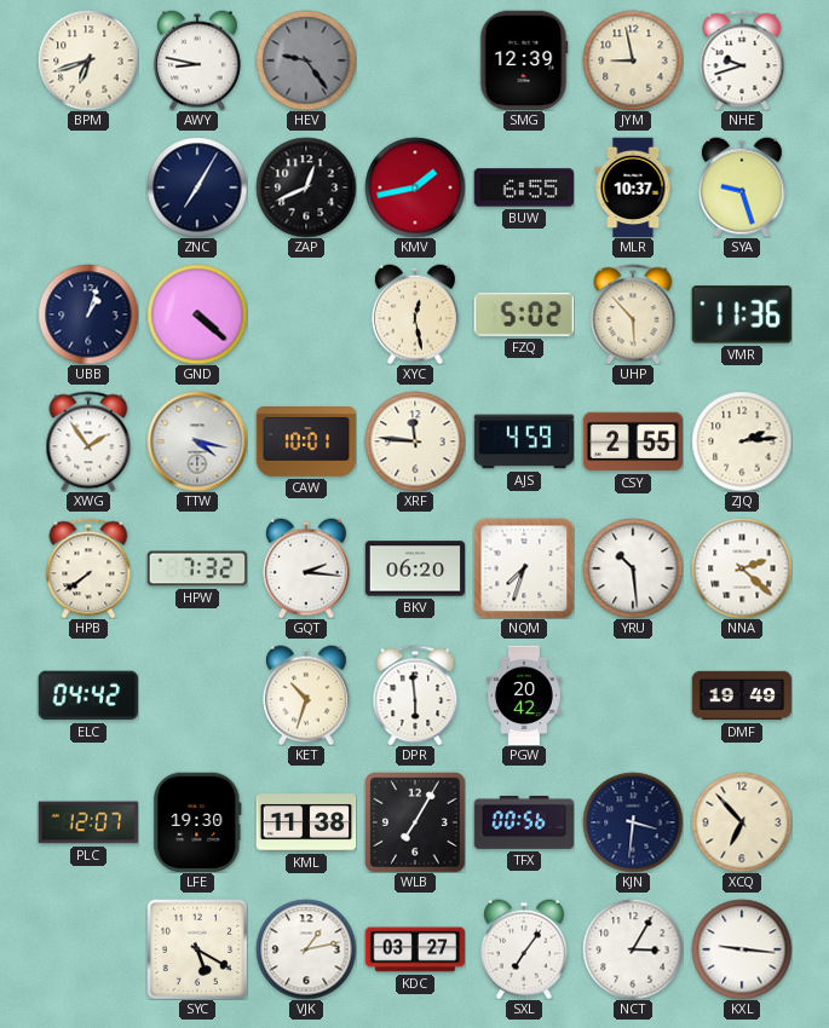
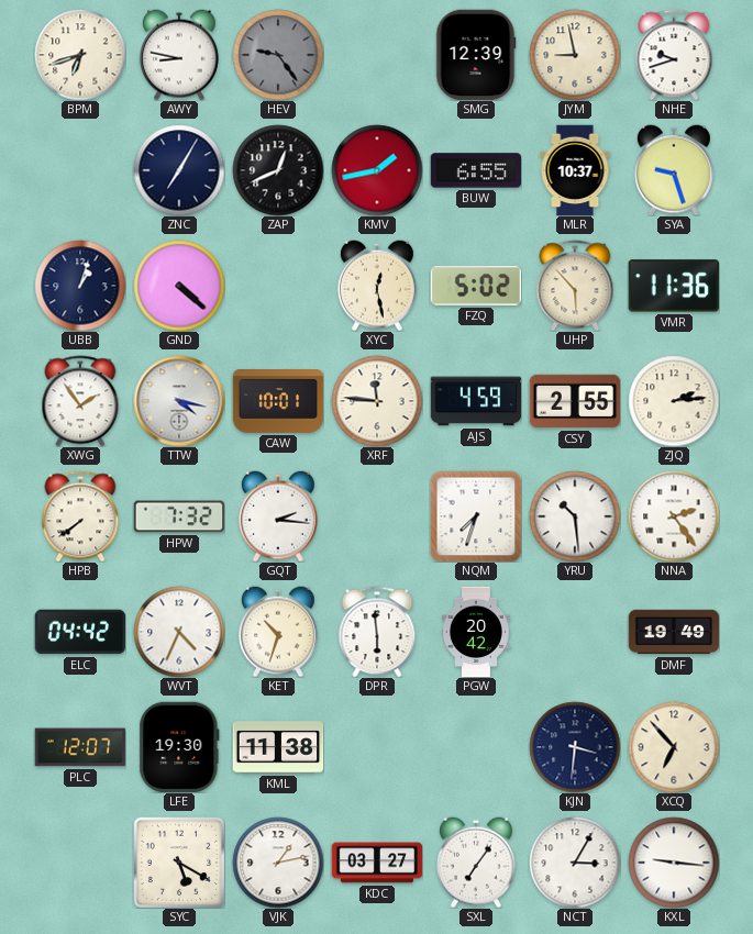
BKV: 06:20 -> none (415, 568)
NNA: 2:22 -> 2:24 (674, 516)
WVT: none -> 4:34 (179, 632)
WLB: 7:05 -> none (415, 822)
TFX: 00:56 -> none (524, 824)
